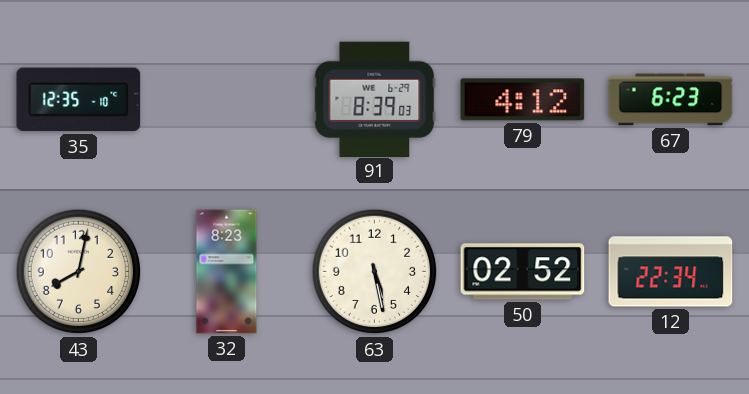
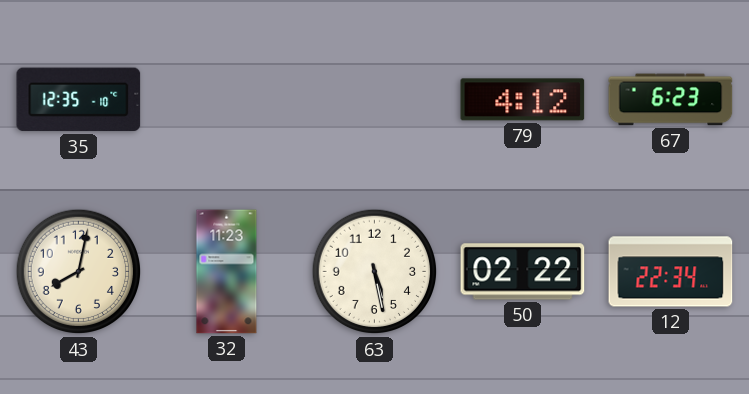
91: 8:39 -> none (375, 99)
32: 8:23 -> 11:23 (227, 272)
50: 02:52 -> 02:22 (523, 272)
